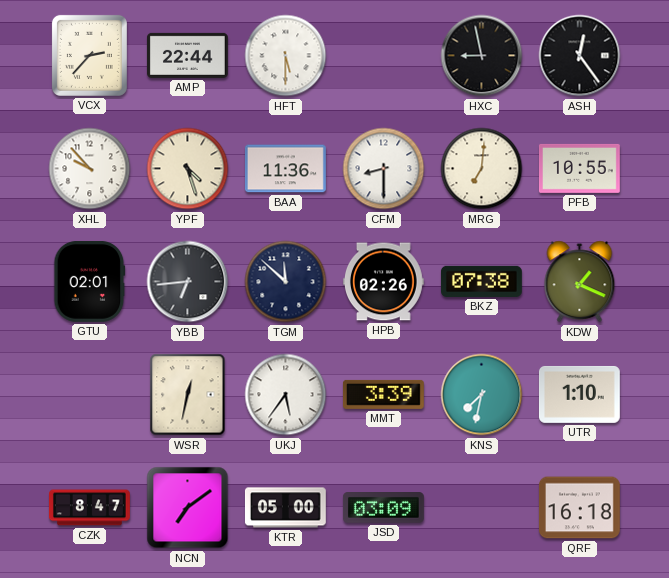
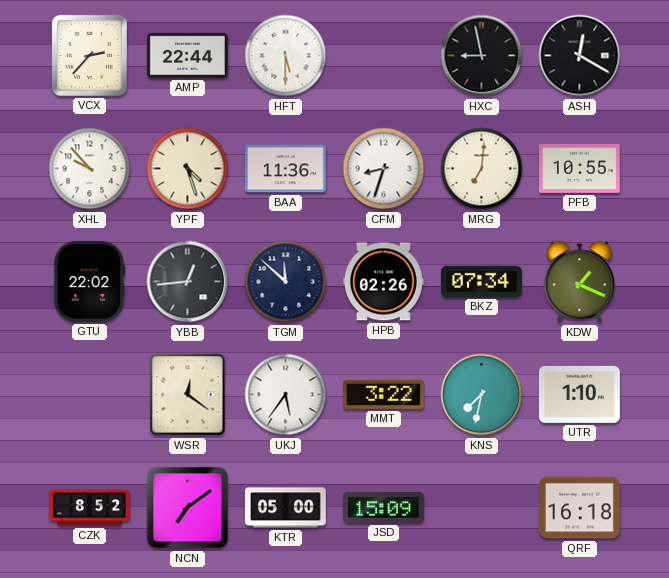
ASH: 12:24 -> 12:20 (580, 56)
CFM: 8:30 -> 8:33 (384, 169)
GTU: 02:01 -> 22:02 (90, 281)
YBB: 6:44 -> 12:44 (188, 282)
BKZ: 07:38 -> 07:34 (481, 281)
WSR: 12:32 -> 12:21 (188, 395)
MMT: 3:39 -> 3:22 (383, 394)
CZK: 8:47 -> 8:52 (90, 508)
JSD: 03:09 -> 15:09 (383, 508)
